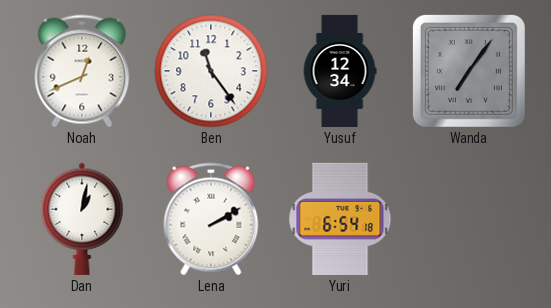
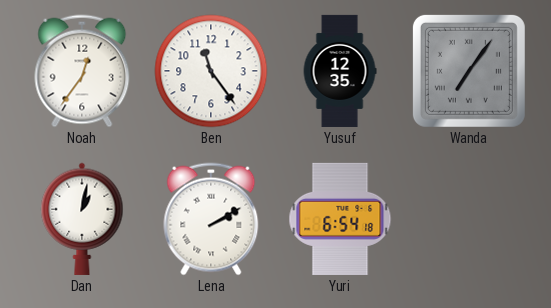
Noah: 12:41 -> 12:36 (82, 71)
Yusuf: 12:34 -> 12:35 (340, 71)
